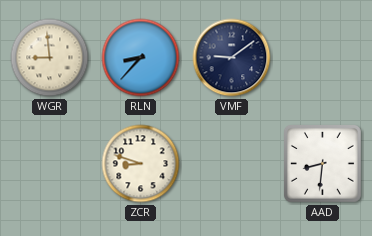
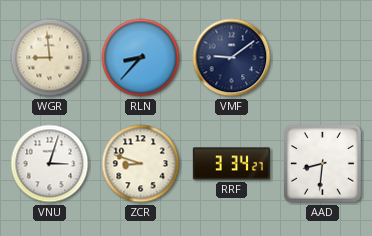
VNU: none -> 3:03 (50, 164)
RRF: none -> 3:34 (231, 164)
